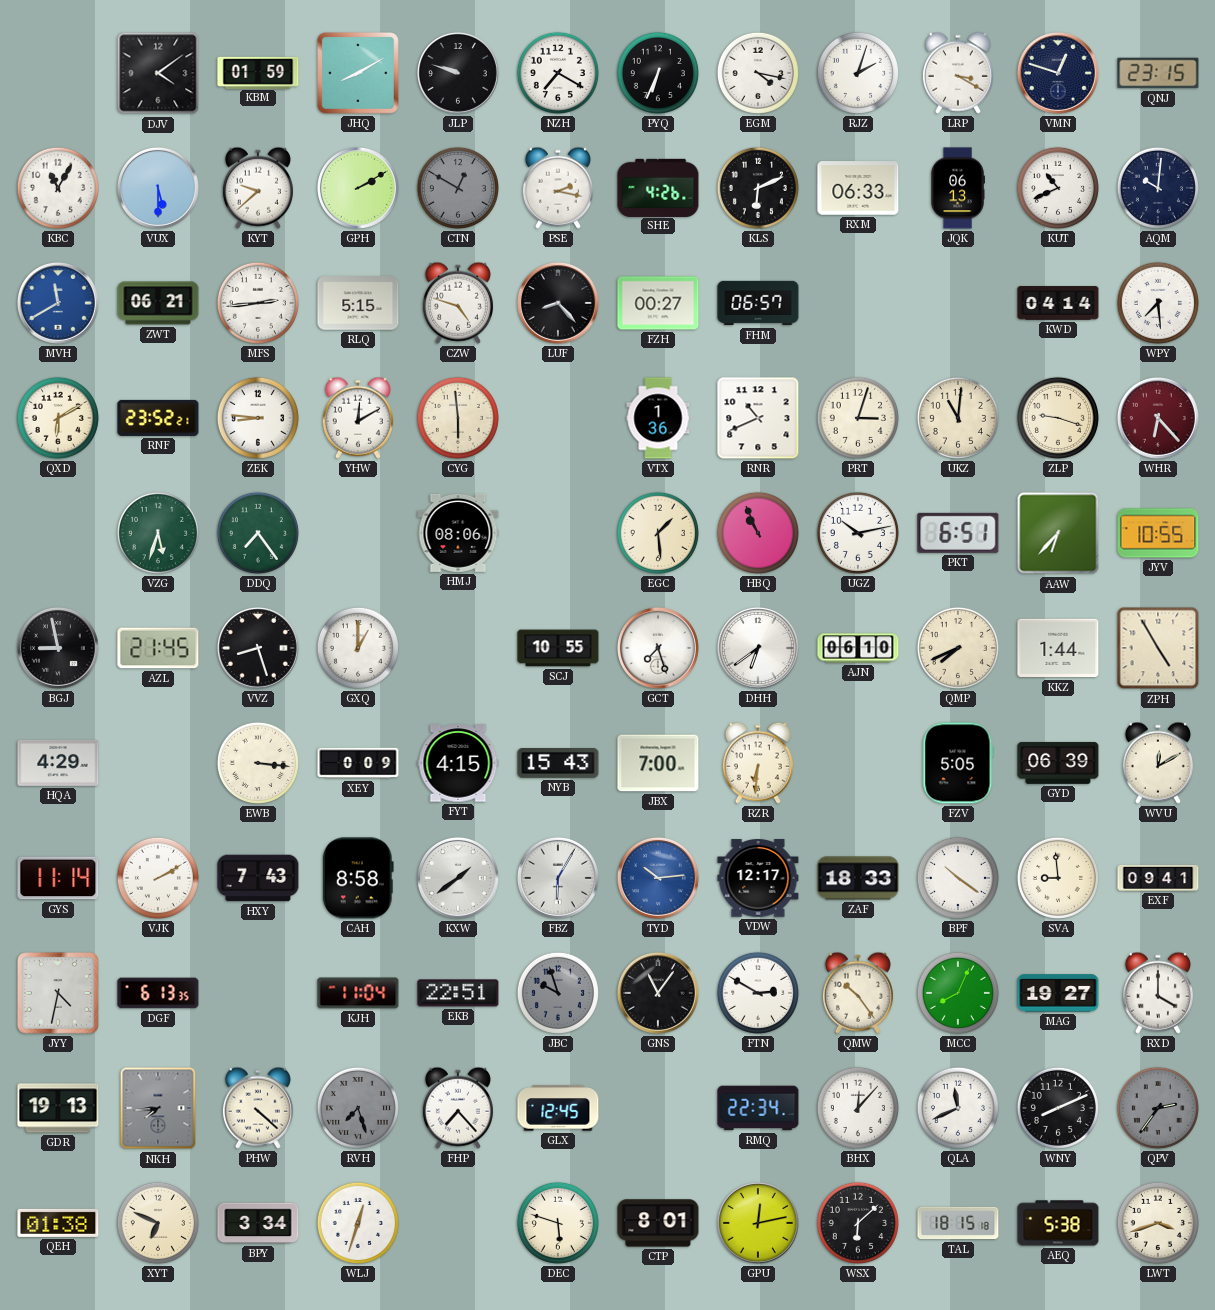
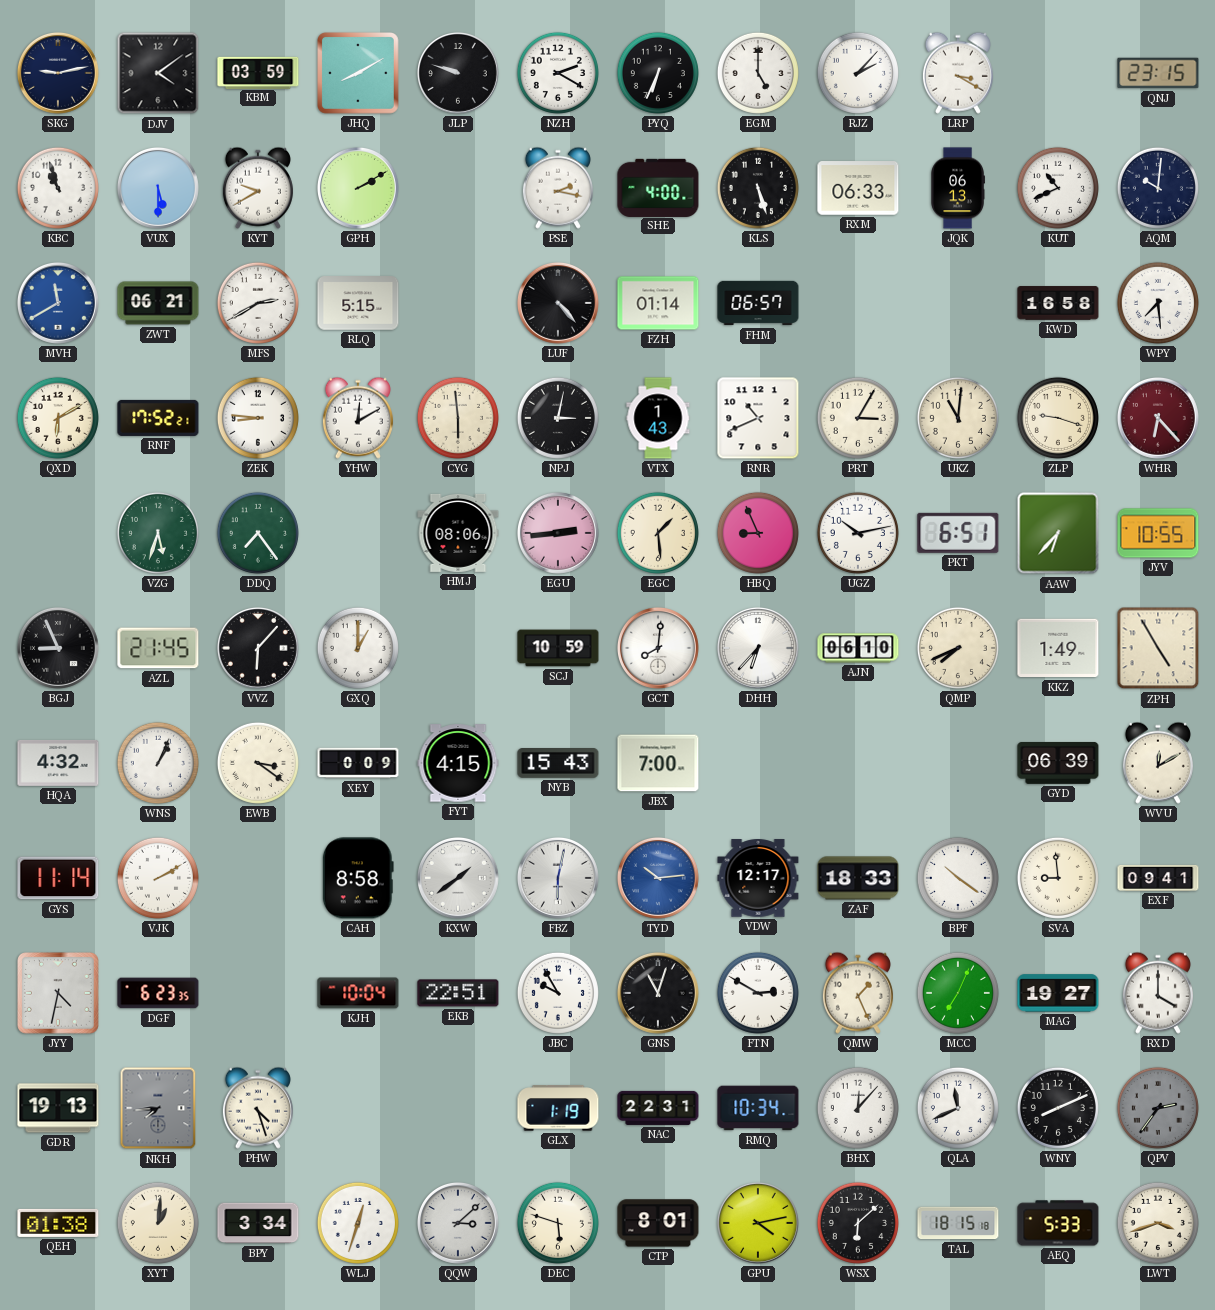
SKG: none -> 9:13 (58, 73)
KBM: 01:59 -> 03:59 (258, 72)
NZH: 7:20 -> 2:20 (558, 73)
EGM: 4:17 -> 5:00 (758, 73)
RJZ: 2:03 -> 2:07 (858, 73)
VMN: 12:48 -> none (1058, 73)
KBC: 11:05 -> 10:57 (58, 188)
KYT: 9:38 -> 9:40 (258, 188)
CTN: 12:50 -> none (458, 188)
SHE: 4:26 -> 4:00 (658, 187)
KLS: 6:11 -> 5:27 (758, 188)
MFS: 2:44 -> 2:40 (258, 303)
CZW: 4:48 -> none (458, 303)
LUF: 8:23 -> 4:23 (558, 303)
FZH: 00:27 -> 01:14 (658, 303)
KWD: 04:14 -> 16:58 (1058, 303)
RNF: 23:52 -> 17:52 (158, 418)
NPJ: none -> 3:02 (558, 418)
VTX: 1:36 -> 1:43 (658, 418)
PRT: 3:03 -> 3:05 (858, 418)
EGU: none -> 2:44 (558, 533)
HBQ: 10:56 -> 8:56 (758, 533)
BGJ: 8:58 -> 8:56 (58, 648)
VVZ: 8:27 -> 6:07 (258, 648)
SCJ: 10:55 -> 10:59 (558, 648)
GCT: 7:27 -> 8:01 (658, 648)
DHH: 6:39 -> 6:37 (758, 648)
KKZ: 1:44 -> 1:49 (1058, 648)
HQA: 4:29 -> 4:32 (58, 763)
WNS: none -> 1:04 (158, 763)
EWB: 3:16 -> 3:21 (258, 763)
RZR: 6:31 -> none (758, 763)
FZV: 5:05 -> none (958, 763)
HXY: 7:43 -> none (258, 878)
FBZ: 6:05 -> 6:02 (558, 878)
DGF: 6:13 -> 6:23 (158, 993)
KJH: 11:04 -> 10:04 (358, 993)
JBC: 9:57 -> 9:55 (558, 993)
JBC dial: grey -> white (558, 993)
GNS: 11:06 -> 11:03 (658, 993)
QMW: 10:24 -> 1:26 (858, 993)
MCC: 8:04 -> 7:04 (958, 993)
PHW: 4:22 -> 4:27 (258, 1108)
RVH: 7:27 -> none (358, 1108)
FHP: 7:23 -> none (458, 1108)
GLX: 12:45 -> 1:19 (558, 1108)
NAC: none -> 22:31 (658, 1108)
RMQ: 22:34 -> 10:34 (758, 1108)
XYT: 6:49 -> 1:01 (158, 1223)
QQW: none -> 3:08 (458, 1223)
GPU: 12:13 -> 4:13 (758, 1223)
AEQ: 5:38 -> 5:33 (1058, 1223)
